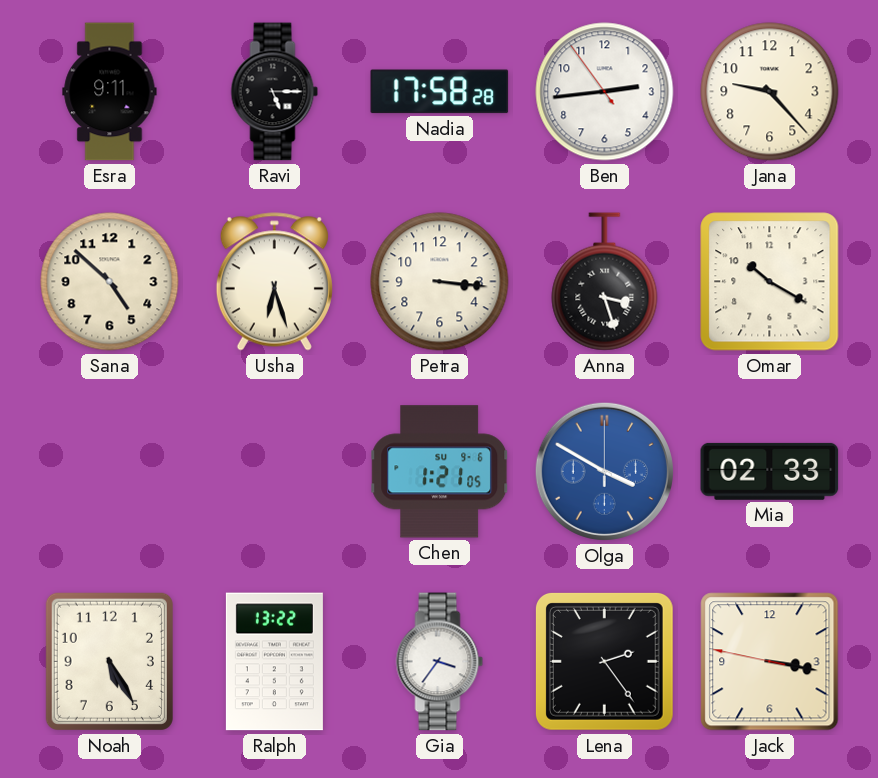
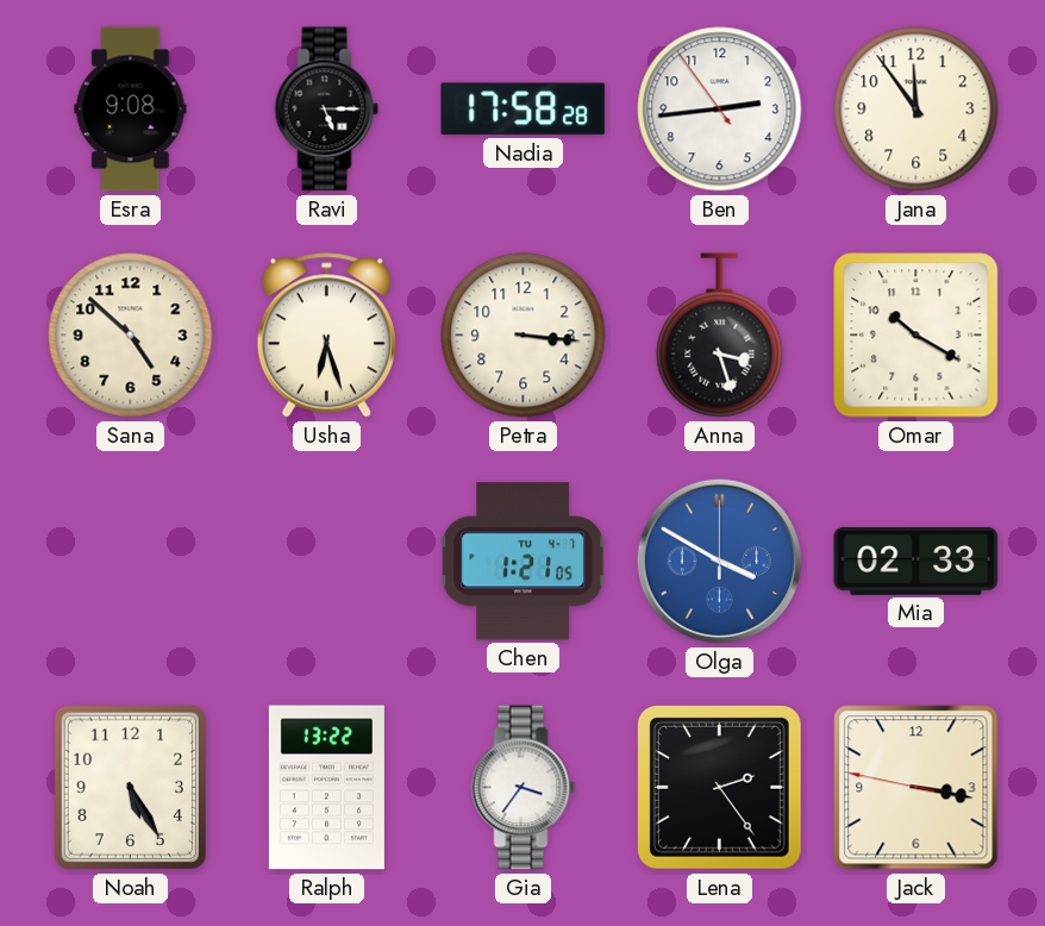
Esra: 9:11 -> 9:08 (131, 110)
Jana: 9:23 -> 11:54 (916, 110)
Chen date: SU 9-6 -> TU 4-7 (524, 562)
